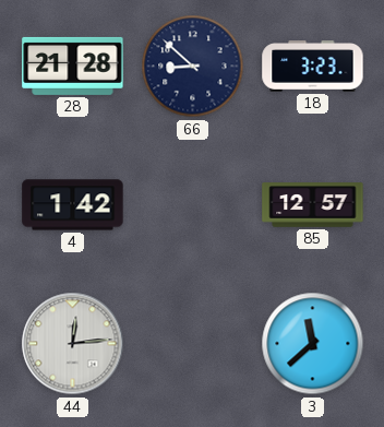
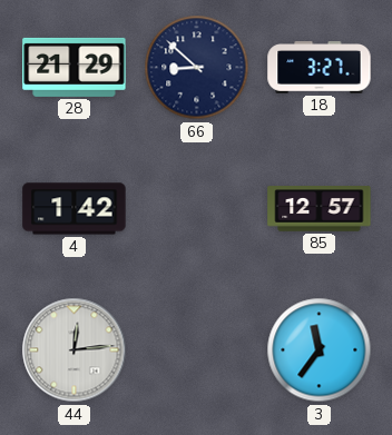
28: 21:28 -> 21:29 (75, 67)
18: 3:23 -> 3:27 (320, 68)
3: 11:38 -> 11:36 (320, 350)
